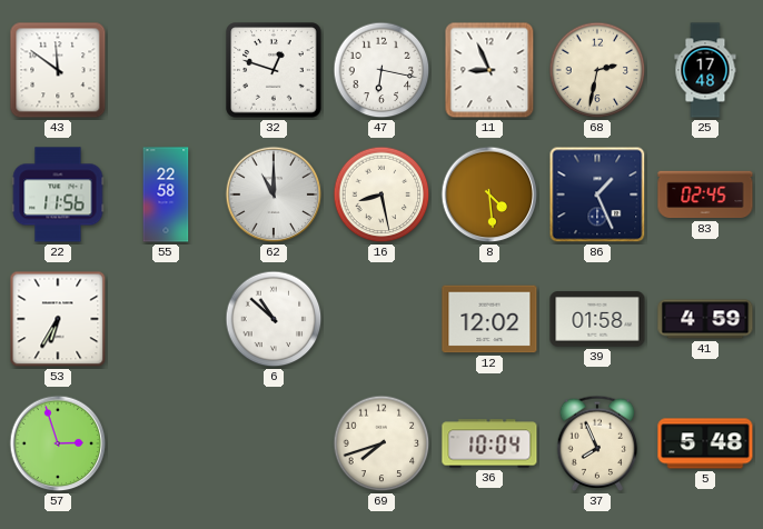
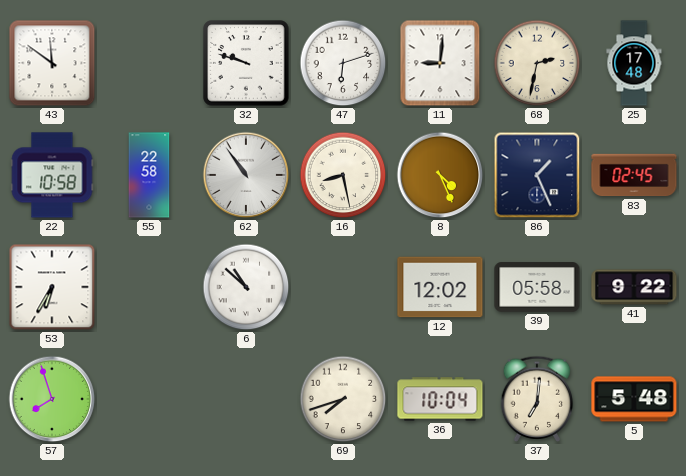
32: 12:48 -> 9:48 (246, 63)
47: 6:17 -> 6:12 (343, 63)
11: 8:56 -> 9:01 (440, 63)
22: 11:56 -> 10:58 (52, 175)
62: 11:00 -> 10:54 (246, 175)
8: 4:29 -> 4:26 (440, 175)
39: 01:58 -> 05:58 (537, 287)
41: 4:59 -> 9:22 (634, 287)
57: 2:57 -> 7:57 (52, 399)
37: 7:56 -> 7:01 (537, 399)
